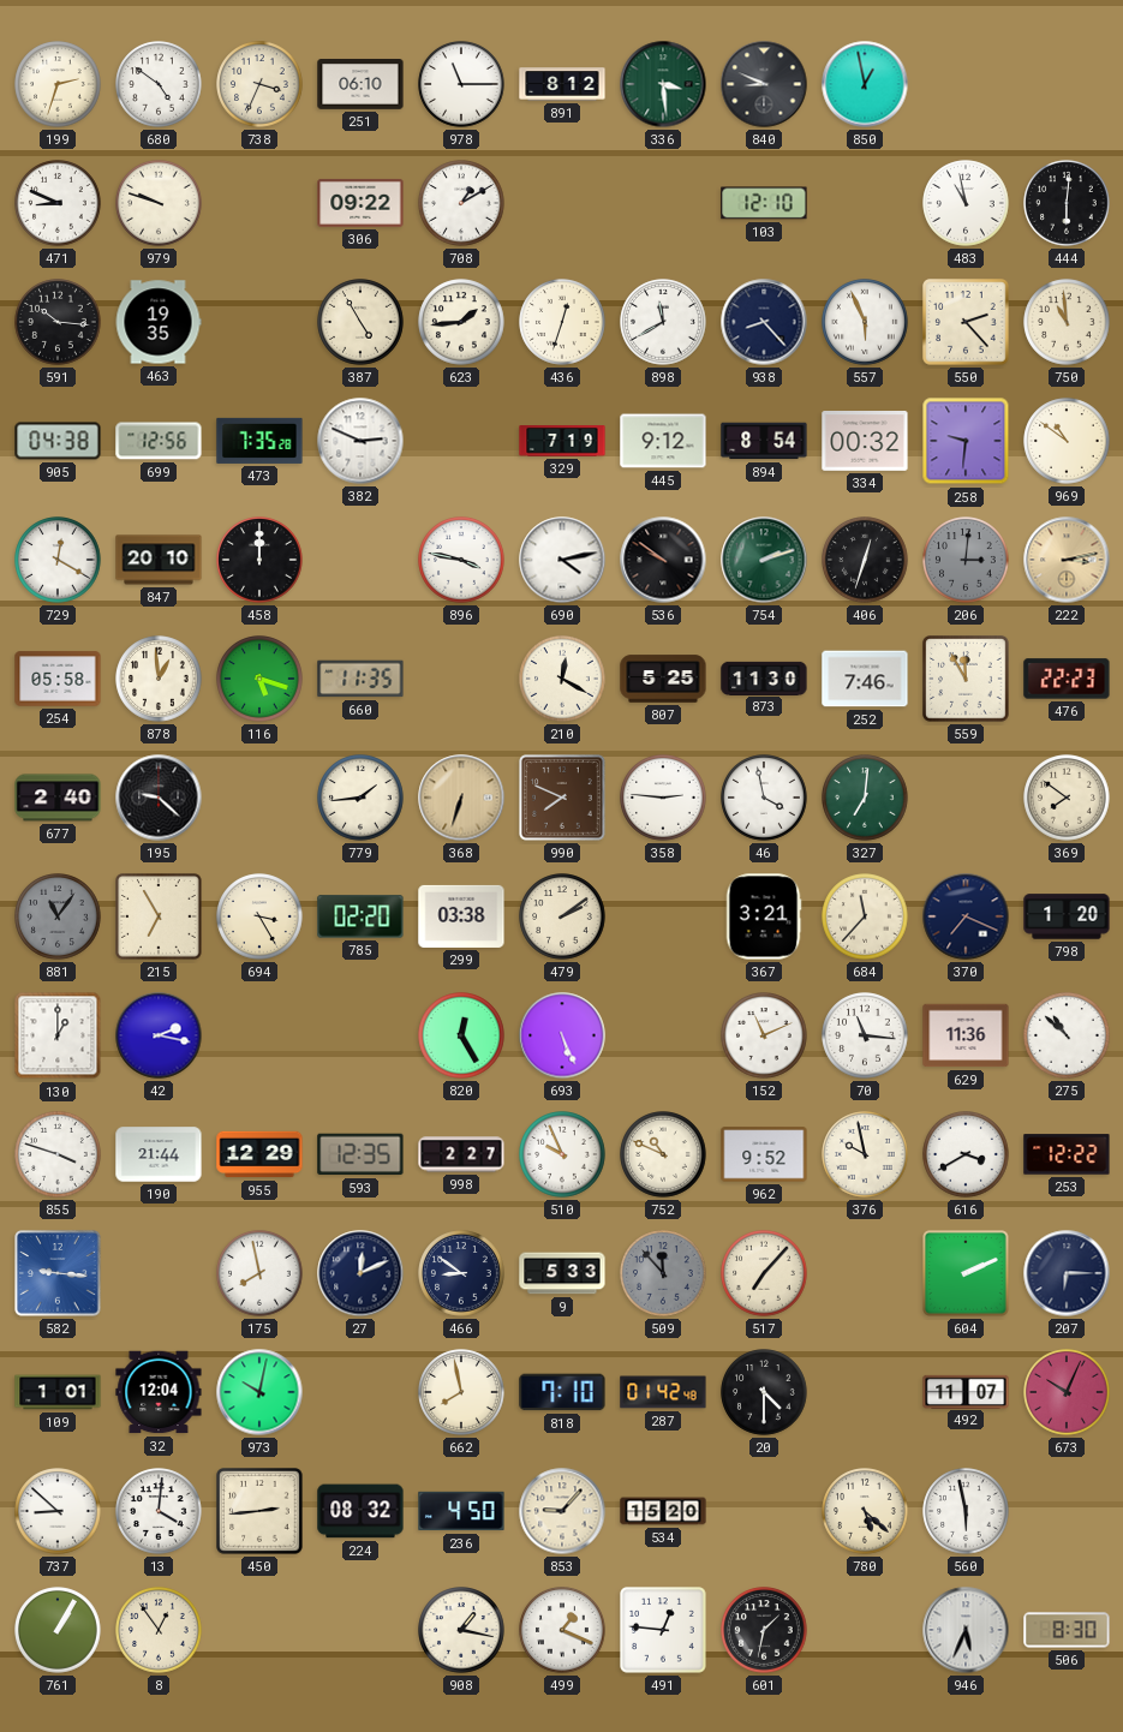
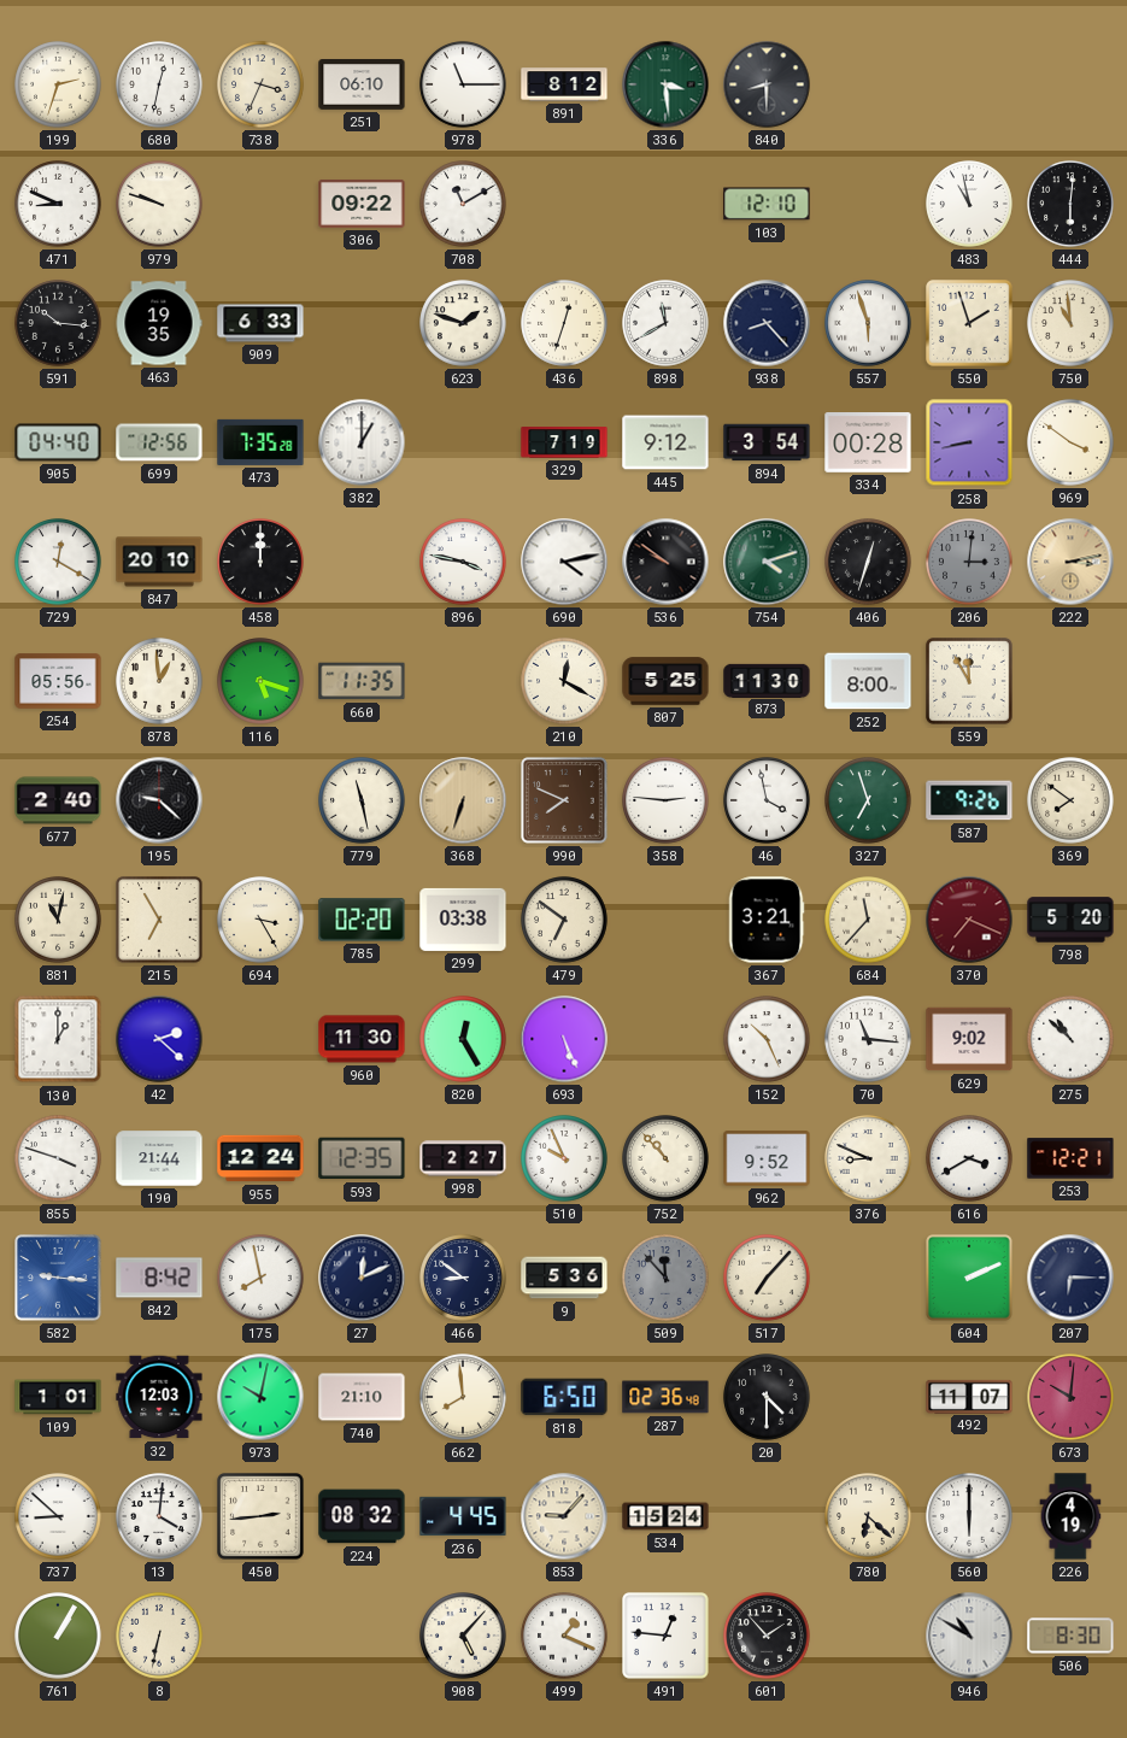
680: 4:51 -> 12:32 (159, 84)
840: 8:49 -> 8:30 (767, 84)
850: 12:58 -> none (865, 84)
708: 1:10 -> 11:10 (463, 204)
909: none -> 6:33 (260, 323)
387: 4:55 -> none (360, 322)
623: 1:44 -> 1:48 (463, 323)
557: 5:56 -> 5:57 (868, 323)
550: 2:23 -> 1:57 (969, 323)
905: 04:38 -> 04:40 (58, 442)
382: 2:49 -> 1:00 (362, 442)
894: 8:54 -> 3:54 (767, 442)
334: 00:32 -> 00:28 (868, 444)
258: 9:31 -> 8:43 (969, 442)
969: 10:51 -> 3:51 (1070, 442)
754: 2:12 -> 4:12 (767, 562)
254: 05:58 -> 05:56 (58, 681)
252: 7:46 -> 8:00 (868, 681)
476: 22:23 -> none (1067, 679)
779: 1:44 -> 11:28 (362, 800)
327: 7:01 -> 6:57 (868, 800)
587: none -> 9:26 (969, 800)
881: 11:06 -> 11:02 (58, 920)
881 dial: grey -> cream (58, 920)
479: 2:09 -> 6:51 (564, 920)
370 dial: navy -> burgundy (969, 920)
798: 1:20 -> 5:20 (1070, 920)
42: 2:17 -> 2:22 (159, 1039)
960: none -> 11:30 (362, 1039)
152: 11:11 -> 10:26 (767, 1039)
629: 11:36 -> 9:02 (969, 1039)
955: 12:29 -> 12:24 (260, 1158)
752: 10:49 -> 10:53 (665, 1158)
376: 9:58 -> 8:49 (868, 1158)
253: 12:22 -> 12:21 (1070, 1158)
842: none -> 8:42 (159, 1278)
9: 5:33 -> 5:36 (564, 1278)
32: 12:04 -> 12:03 (159, 1397)
740: none -> 21:10 (362, 1397)
662: 7:58 -> 7:59 (463, 1397)
818: 7:10 -> 6:50 (564, 1397)
287: 01:42 -> 02:36 (665, 1397)
673: 10:04 -> 10:01 (1070, 1397)
236: 4:50 -> 4:45 (463, 1516)
534: 15:20 -> 15:24 (665, 1516)
780: 5:22 -> 6:22 (868, 1516)
560: 5:58 -> 6:00 (969, 1516)
226: none -> 4:19 (1070, 1516)
8: 12:54 -> 6:32 (159, 1636)
908: 1:17 -> 5:07 (463, 1636)
601: 1:32 -> 1:53 (767, 1636)
946: 5:34 -> 10:50 (969, 1636)
